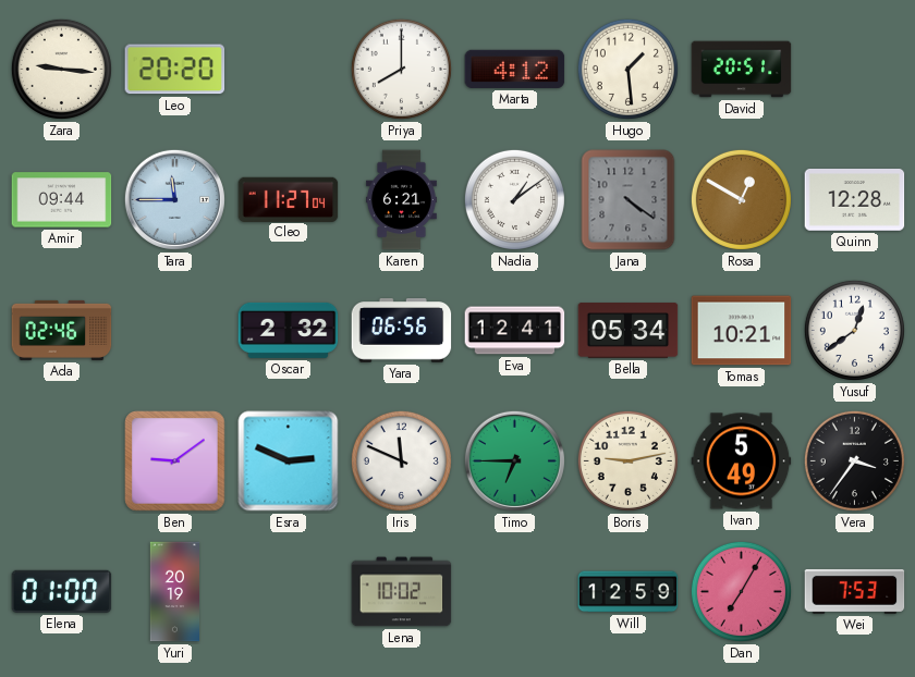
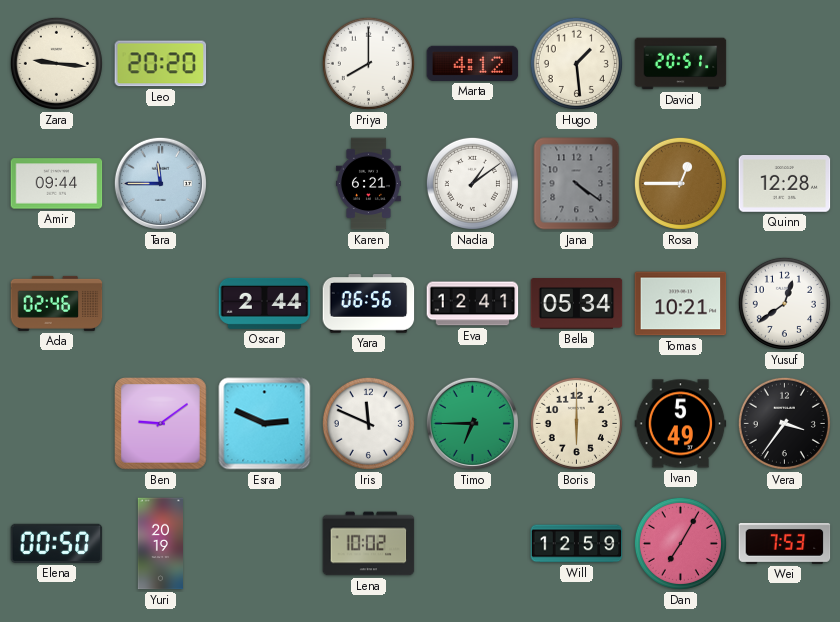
Cleo: 11:27 -> none (289, 199)
Rosa: 12:50 -> 12:45 (680, 183)
Oscar: 2:32 -> 2:44 (265, 303)
Boris: 9:13 -> 6:00 (576, 423)
Elena: 01:00 -> 00:50 (57, 543)
